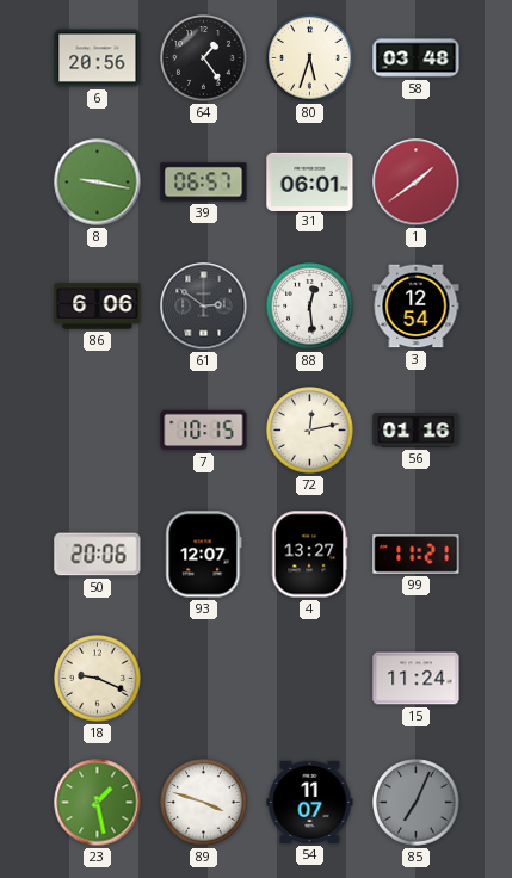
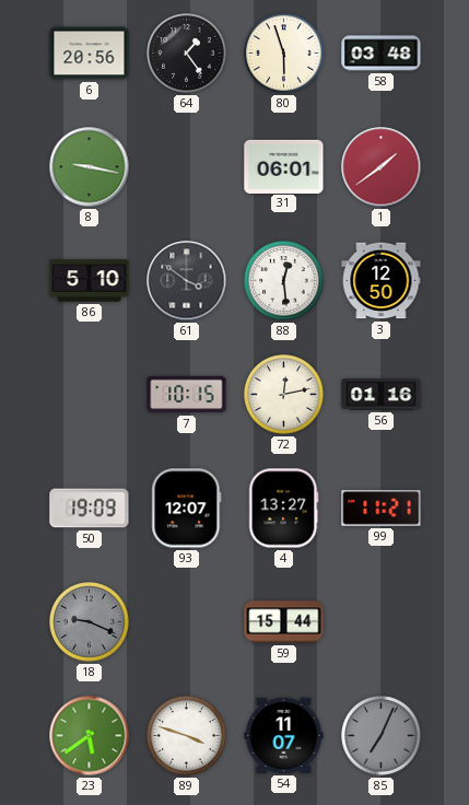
80: 5:33 -> 5:57 (284, 54)
39: 06:57 -> none (204, 183)
86: 6:06 -> 5:10 (90, 281)
61: 2:51 -> 3:51 (187, 281)
3: 12:54 -> 12:50 (382, 281)
50: 20:06 -> 19:09 (90, 509)
18 dial: cream -> grey (90, 622)
59: none -> 15:44 (284, 622)
15: 11:24 -> none (417, 679)
23: 1:28 -> 5:39 (90, 736)
